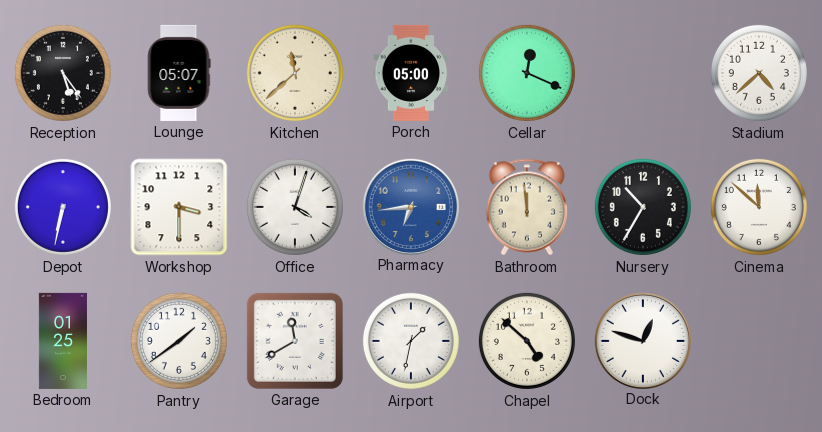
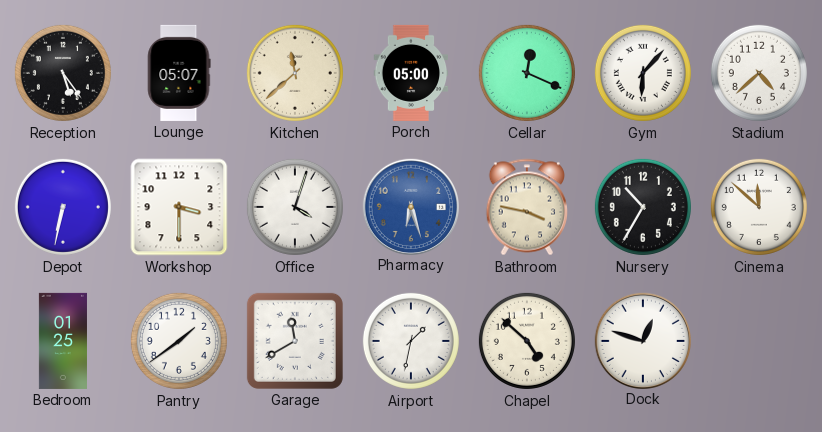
Gym: none -> 6:07 (643, 73)
Pharmacy: 6:44 -> 6:27 (410, 206)
Bathroom: 11:59 -> 3:47 (526, 207)
